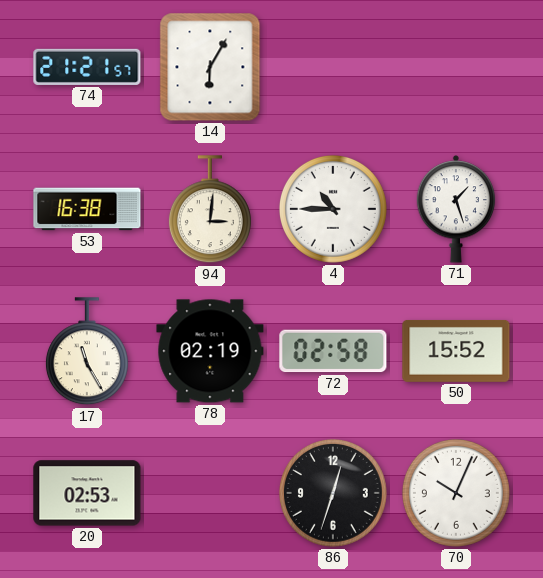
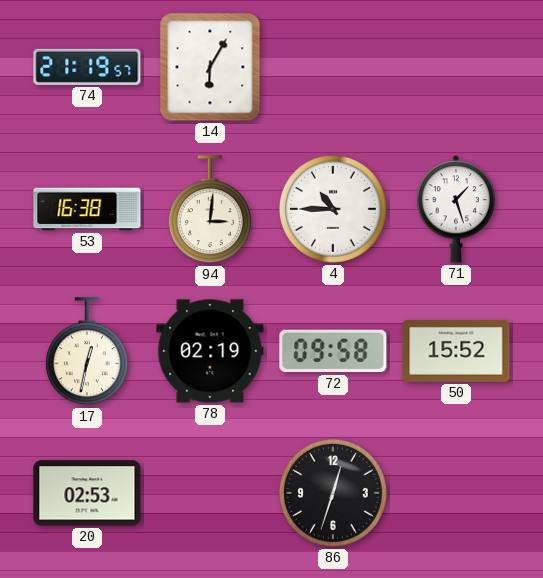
74: 21:21 -> 21:19 (87, 67)
17: 11:25 -> 12:32 (87, 352)
72: 02:58 -> 09:58 (333, 351)
70: 10:04 -> none (456, 493)
